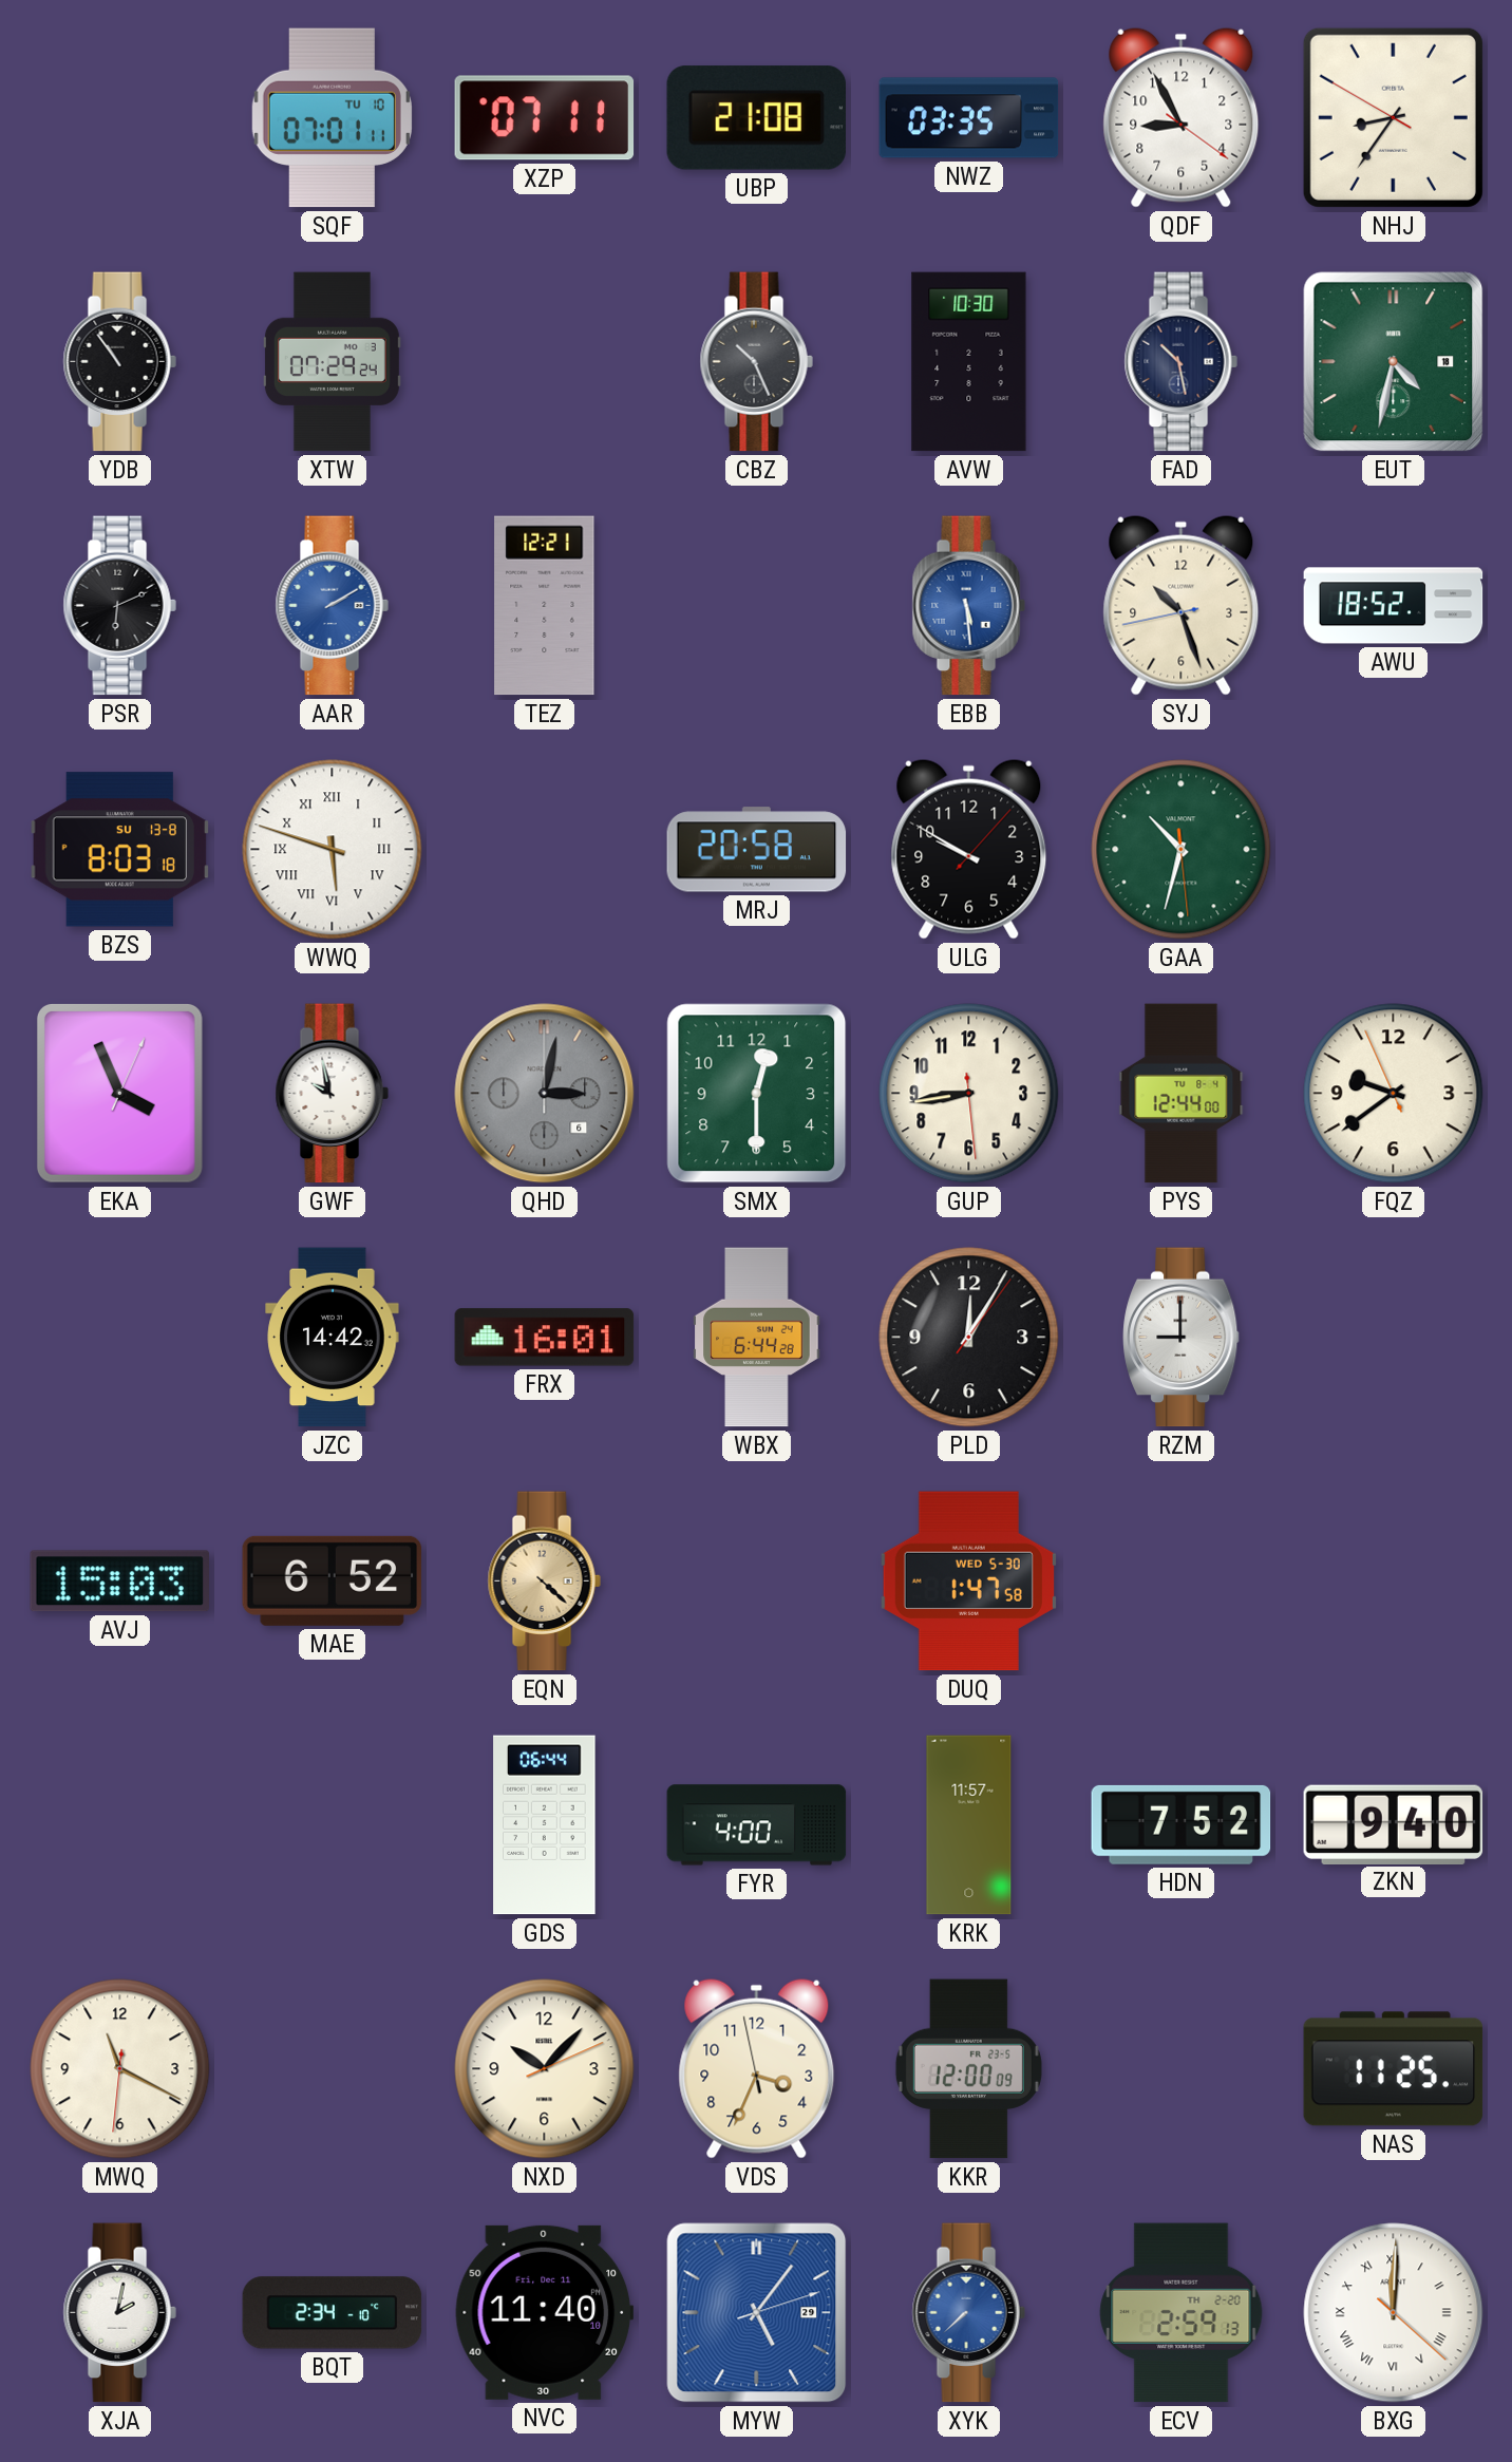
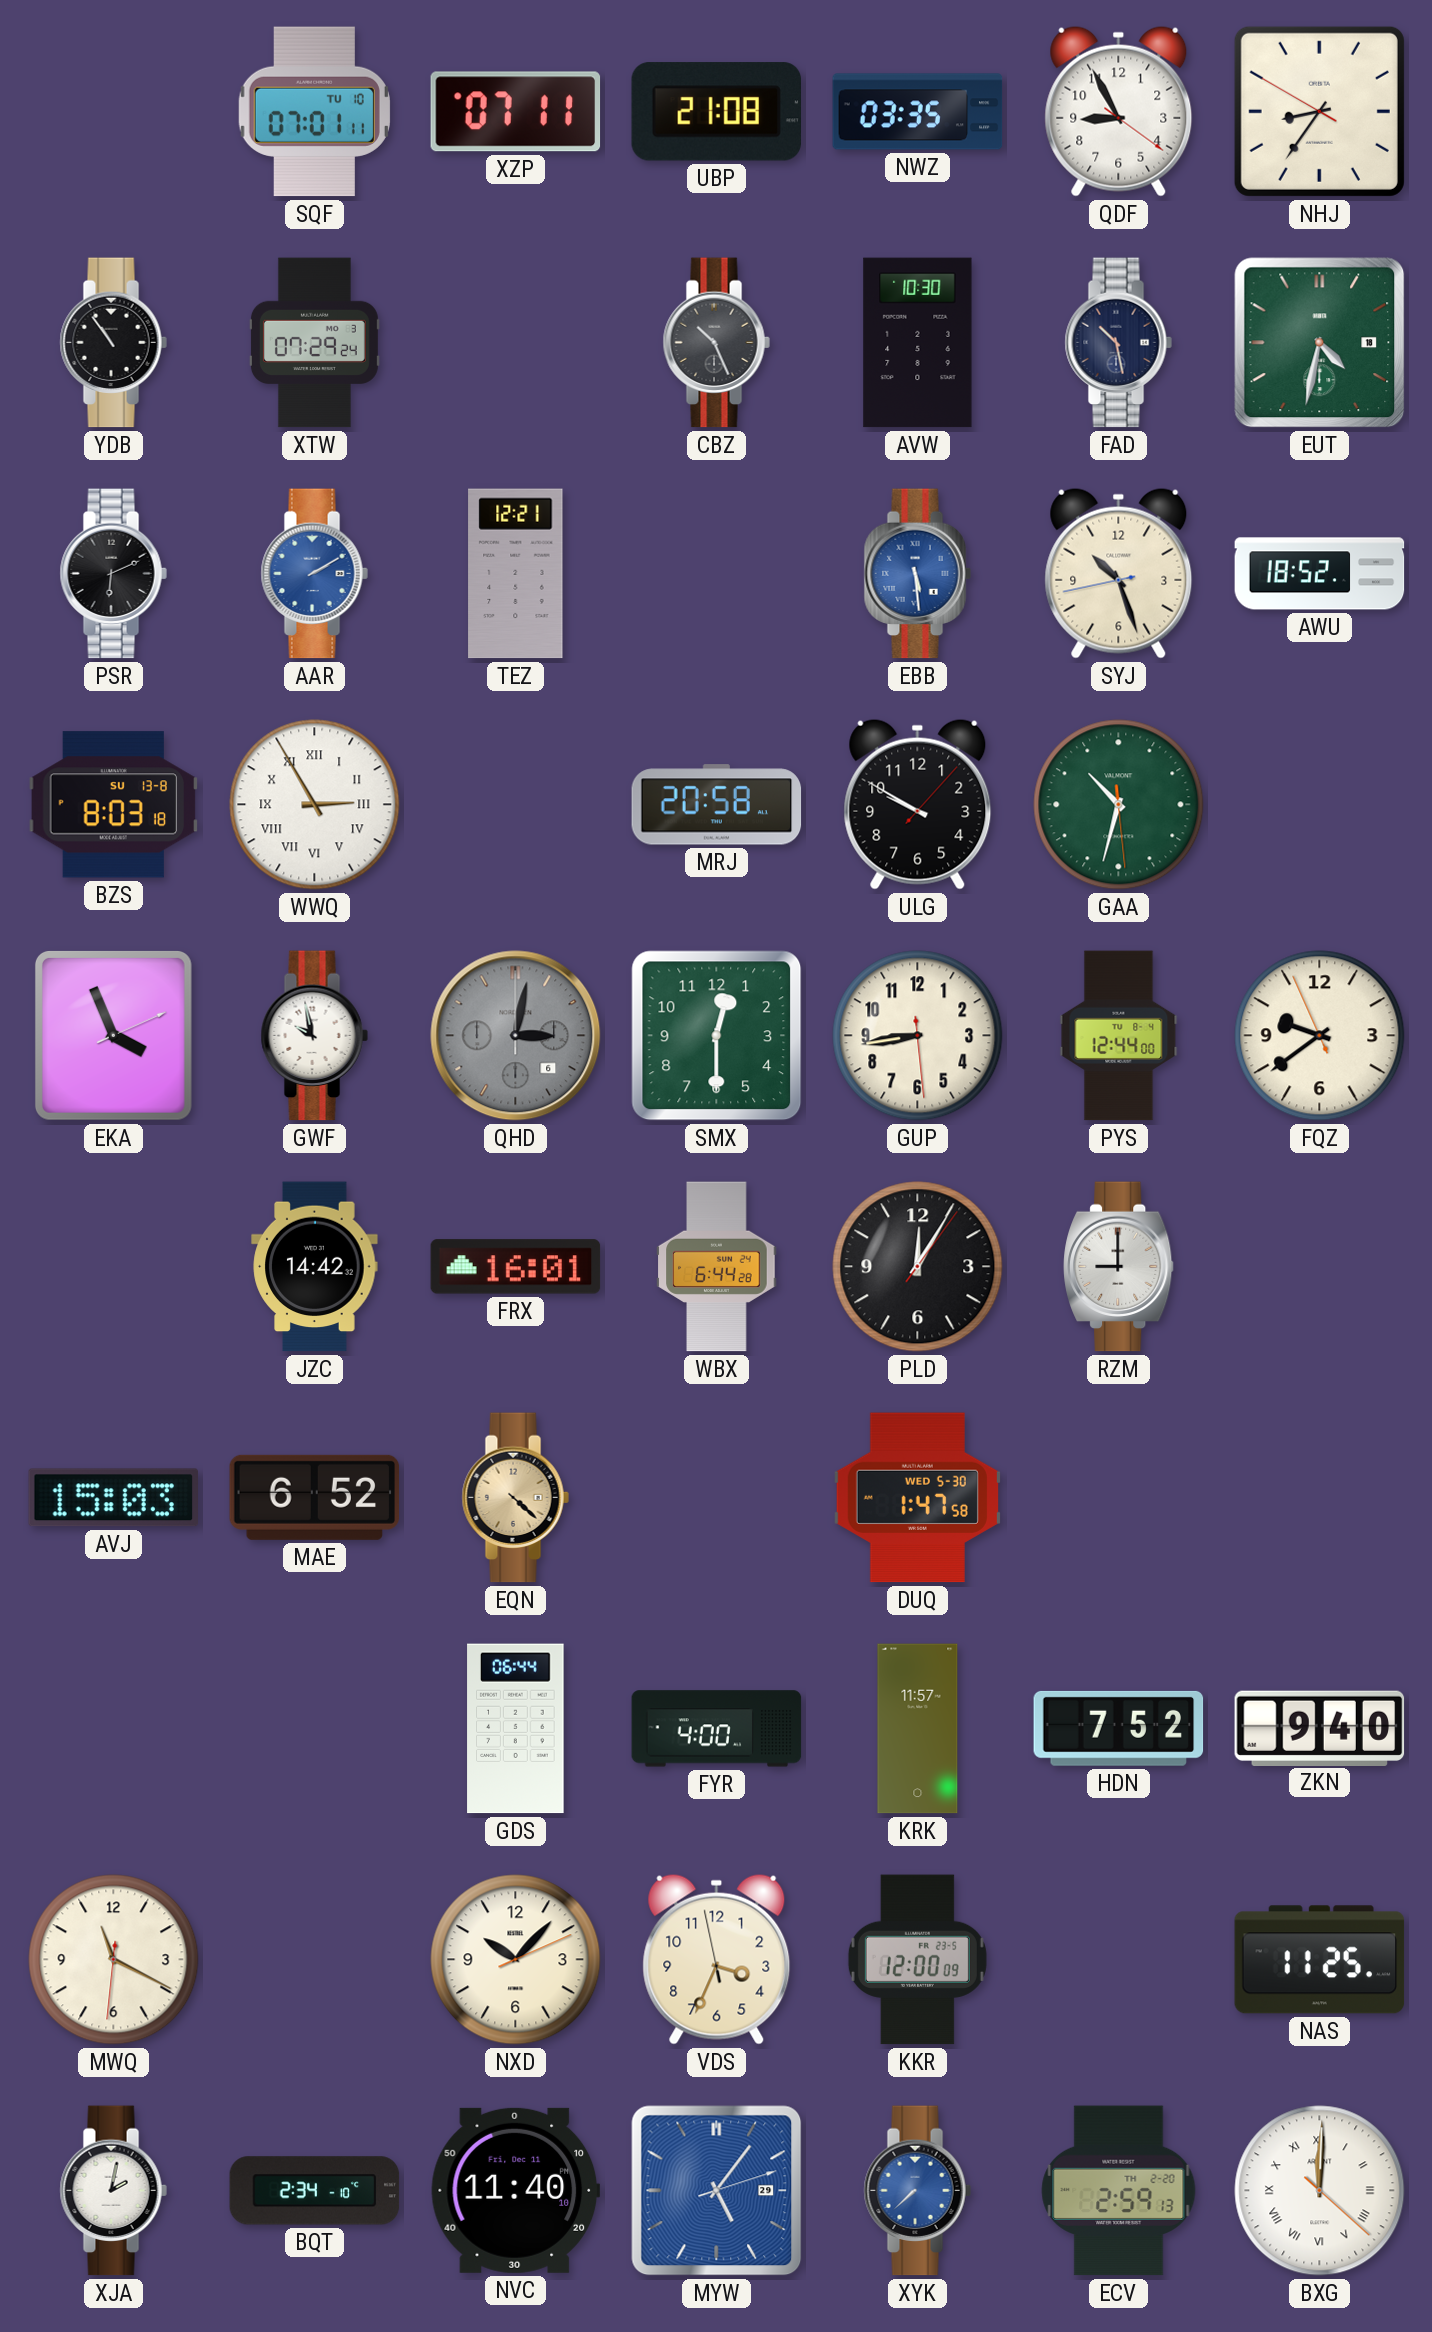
WWQ: 5:48 -> 2:55 (315, 805)
EKA: 3:56:04 -> 3:56:11 (113, 1035)
